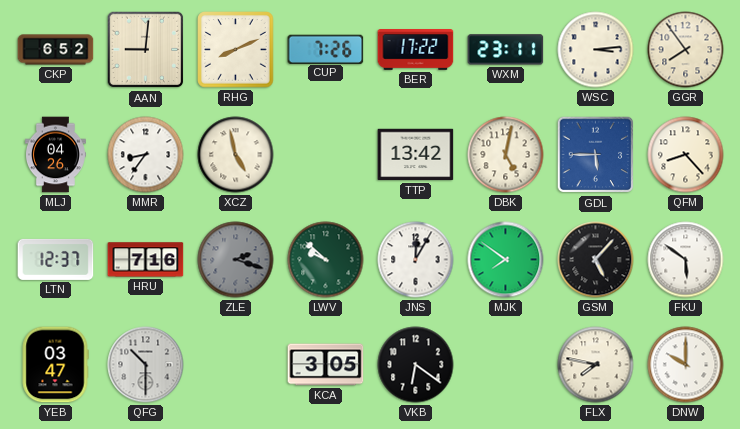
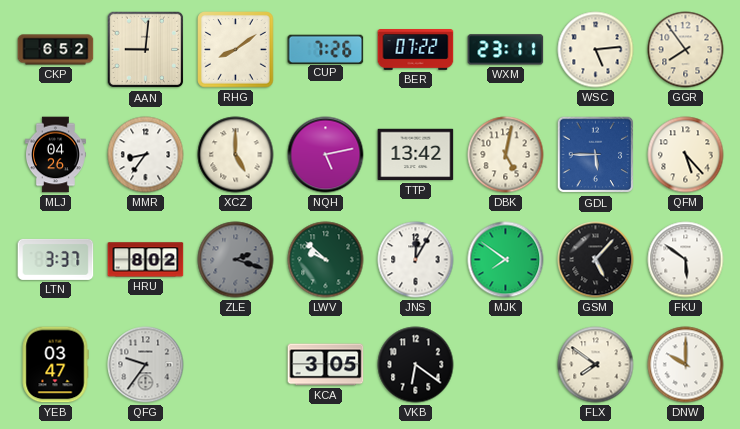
RHG: 8:11 -> 8:09 (236, 50)
BER: 17:22 -> 07:22 (416, 50)
WSC: 3:14 -> 5:14 (596, 50)
XCZ: 4:58 -> 5:00 (236, 155)
NQH: none -> 5:13 (326, 155)
QFM: 8:23 -> 5:23 (686, 155)
LTN: 12:37 -> 3:37 (56, 259)
HRU: 7:16 -> 8:02 (146, 260)
QFG: 10:30 -> 9:36 (146, 365)
FLX: 7:47 -> 7:51 (596, 365)
